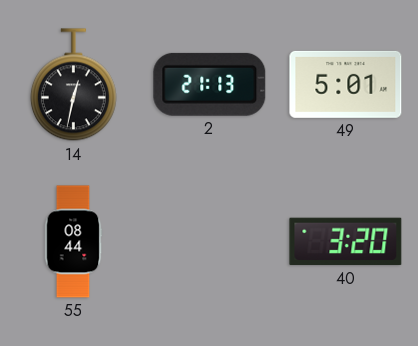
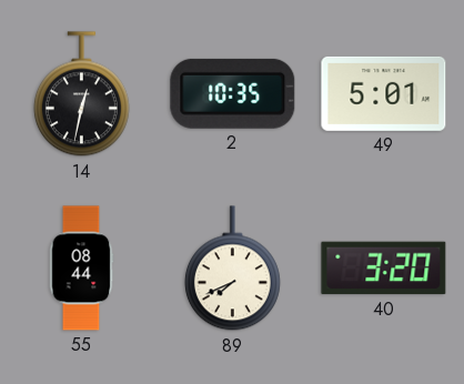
2: 21:13 -> 10:35 (233, 93)
89: none -> 7:41 (232, 269)
